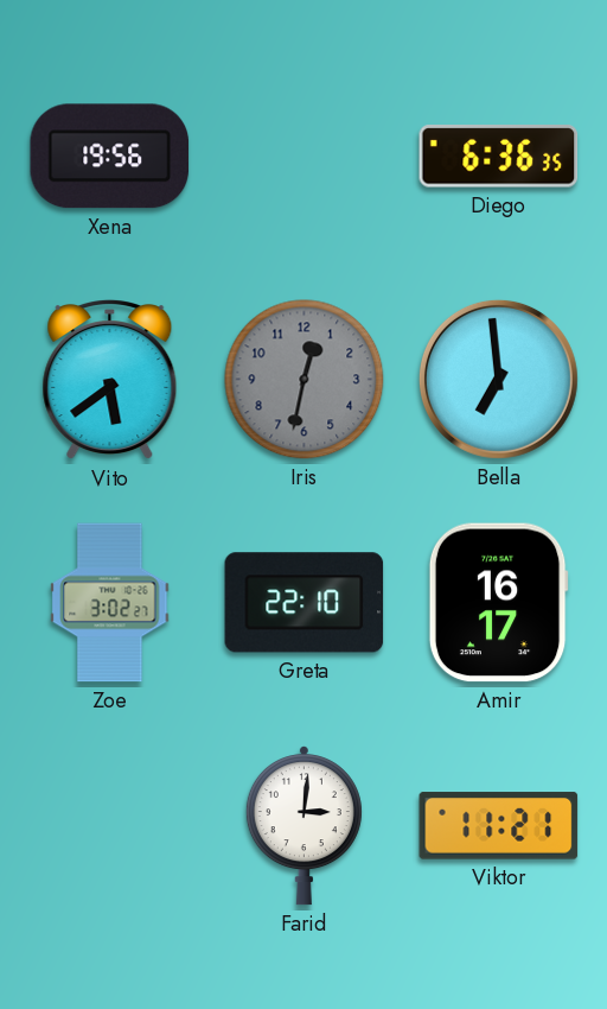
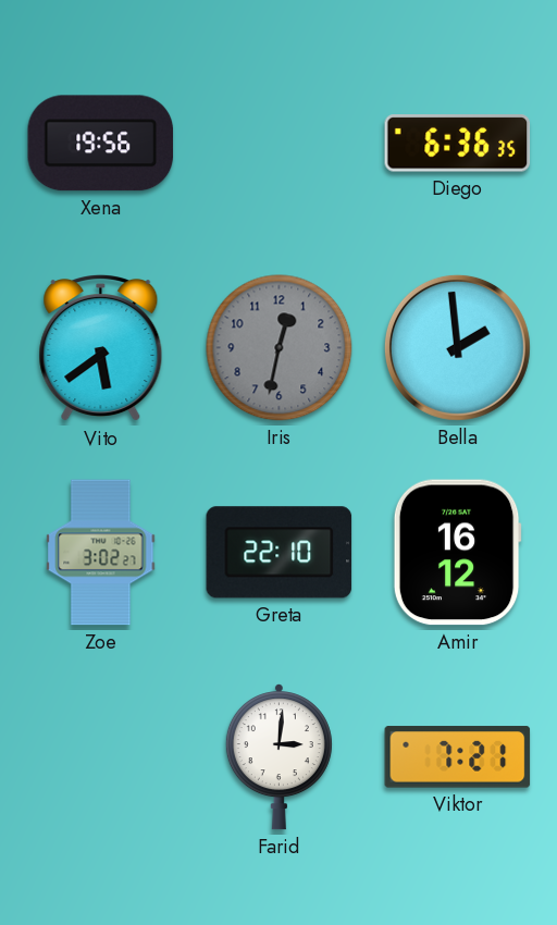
Bella: 6:59 -> 1:59 (457, 347)
Amir: 16:17 -> 16:12 (457, 553)
Viktor: 11:21 -> 7:21 (458, 757)
